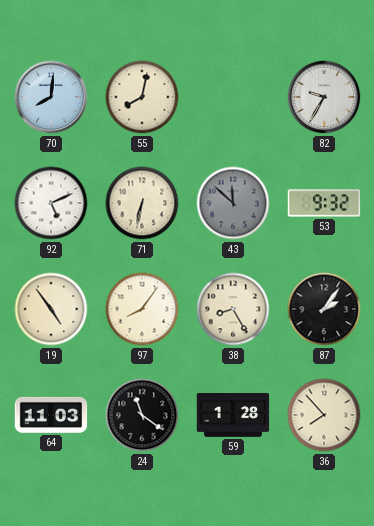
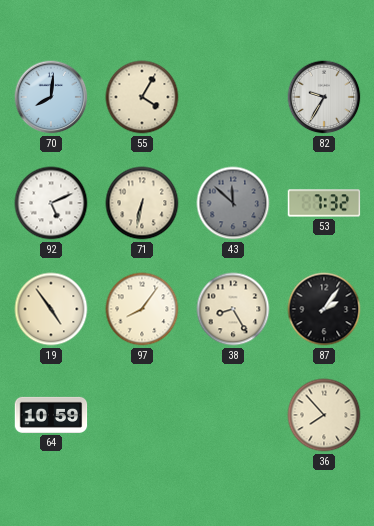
55: 8:02 -> 4:05 (142, 97)
53: 9:32 -> 7:32 (324, 203)
64: 11:03 -> 10:59 (51, 415)
24: 11:21 -> none (142, 415)
59: 1:28 -> none (233, 416)
